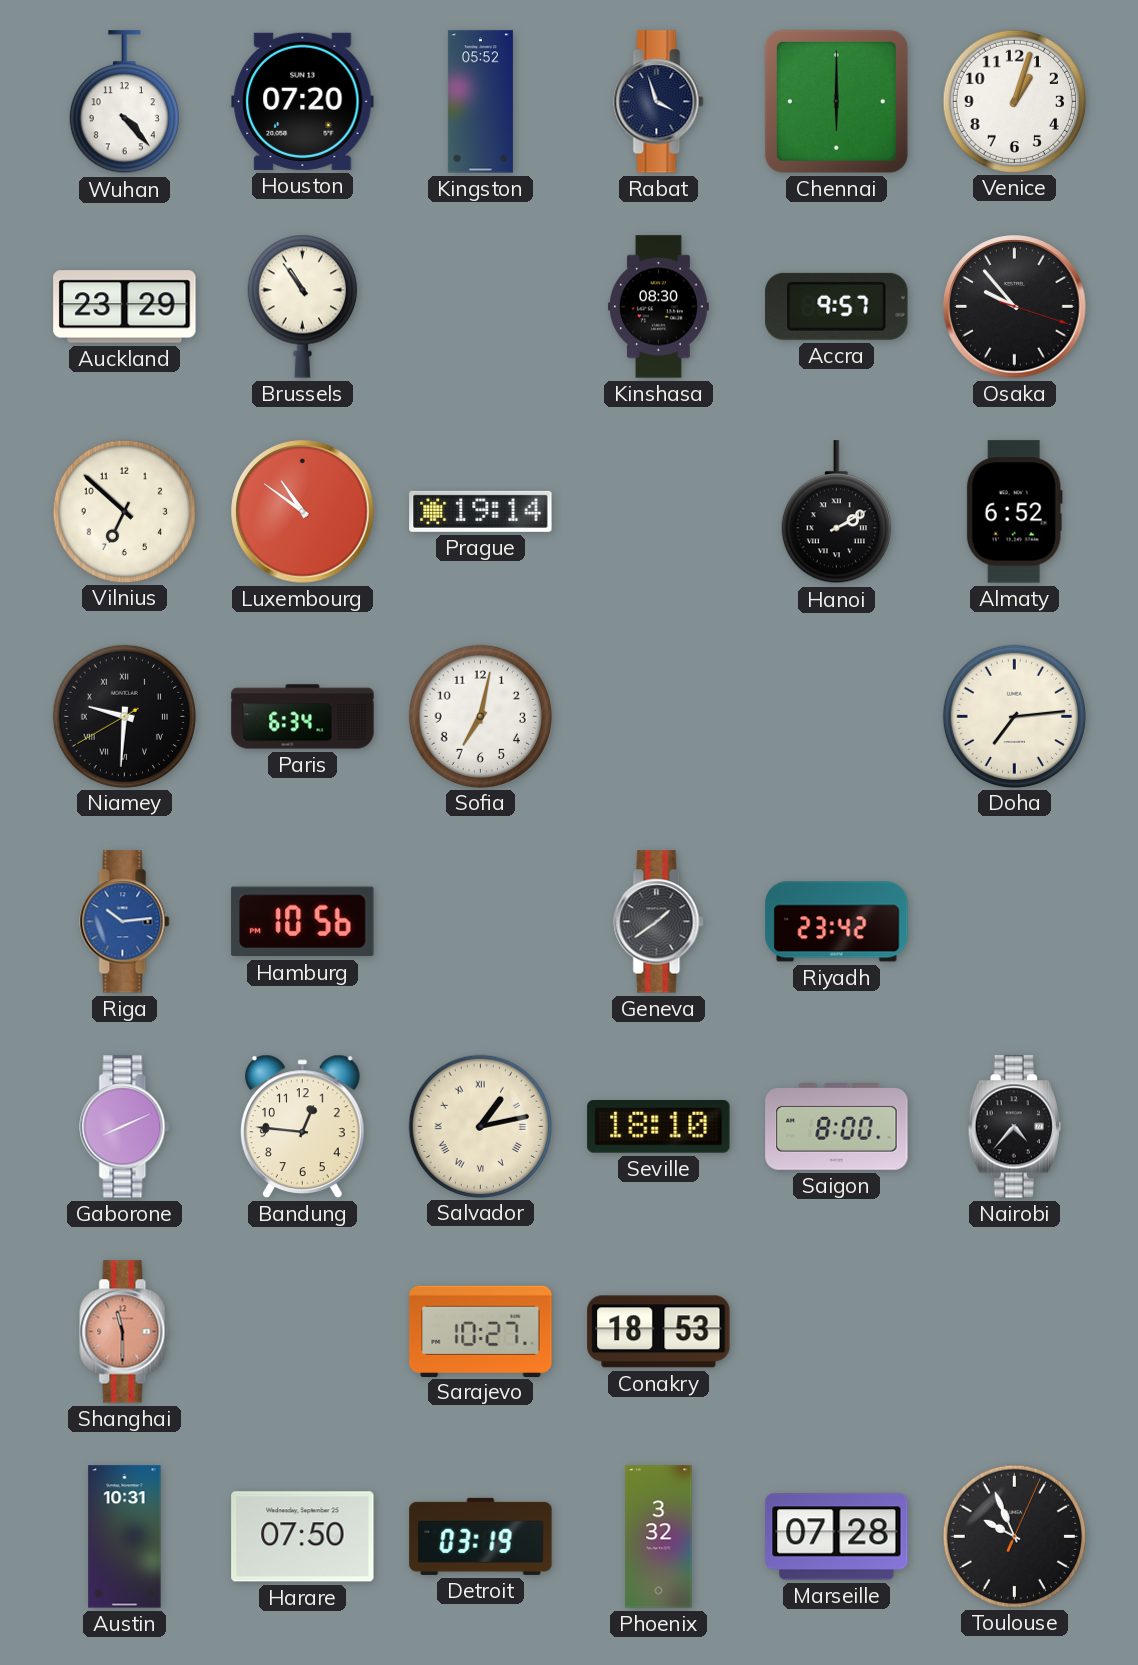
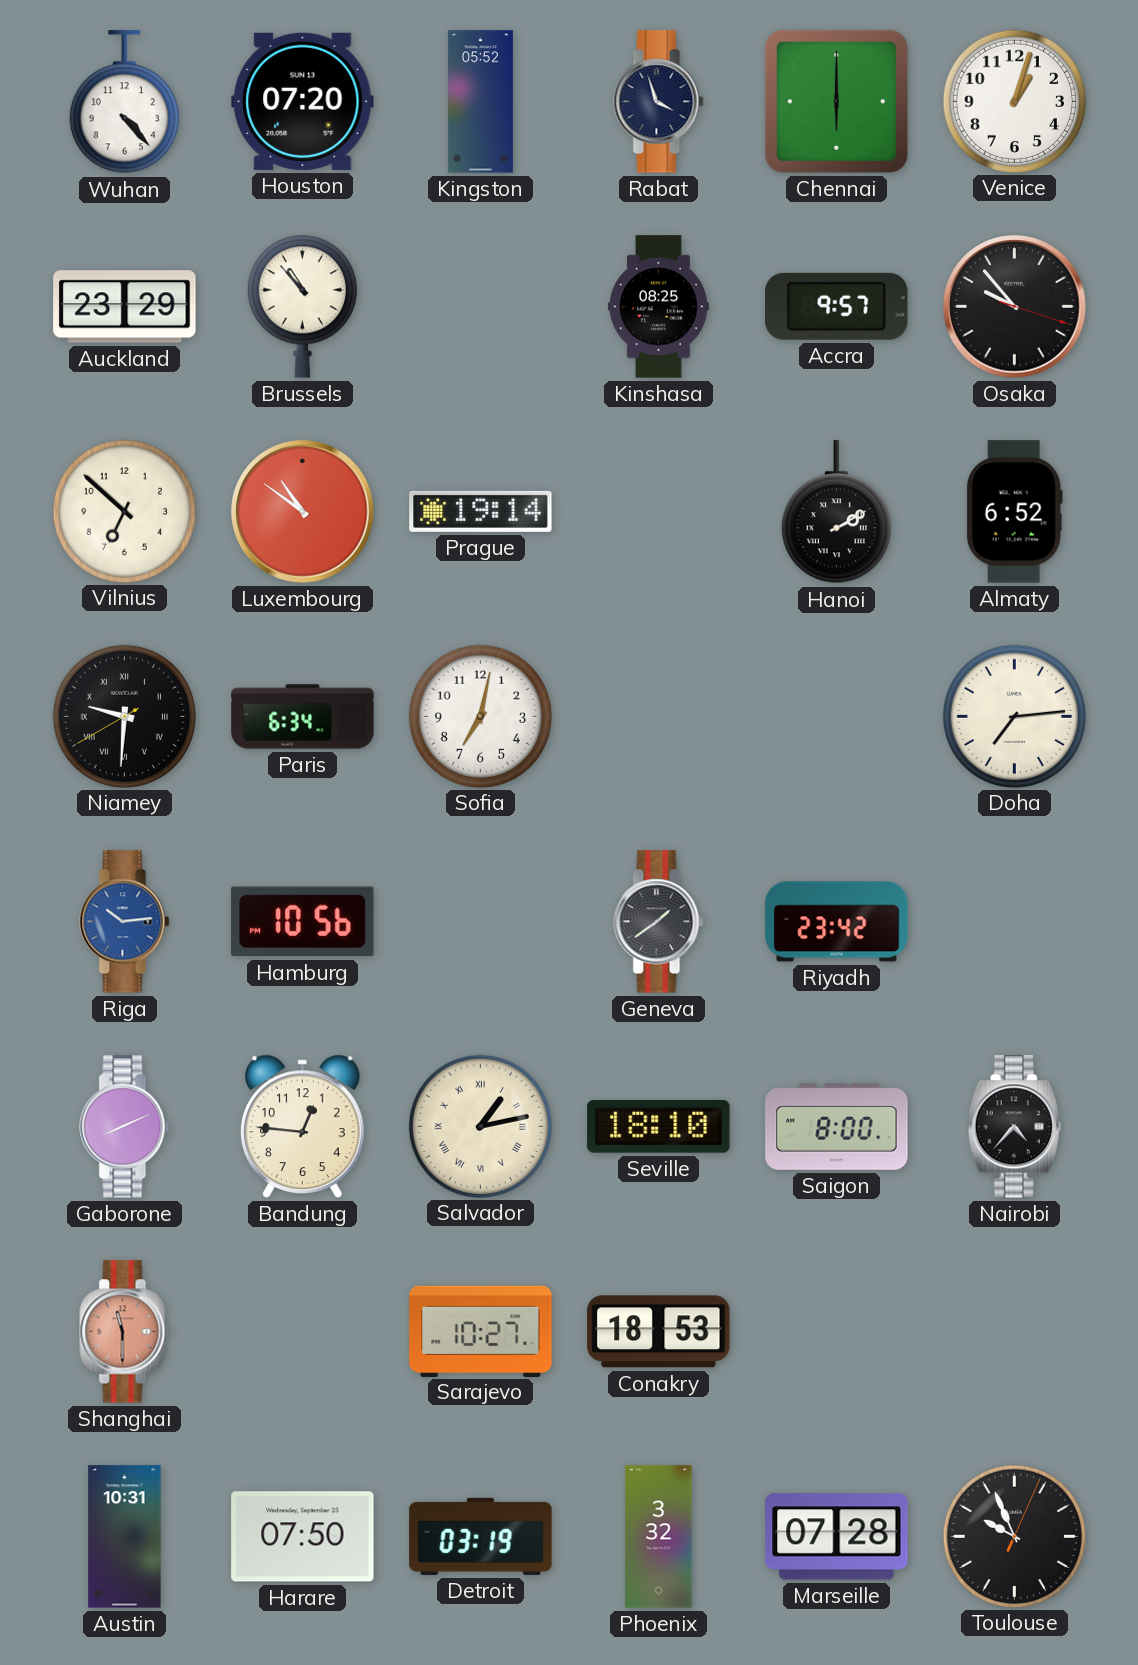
Brussels: 10:54 -> 10:53 (302, 306)
Kinshasa: 08:30 -> 08:25 (659, 307)
